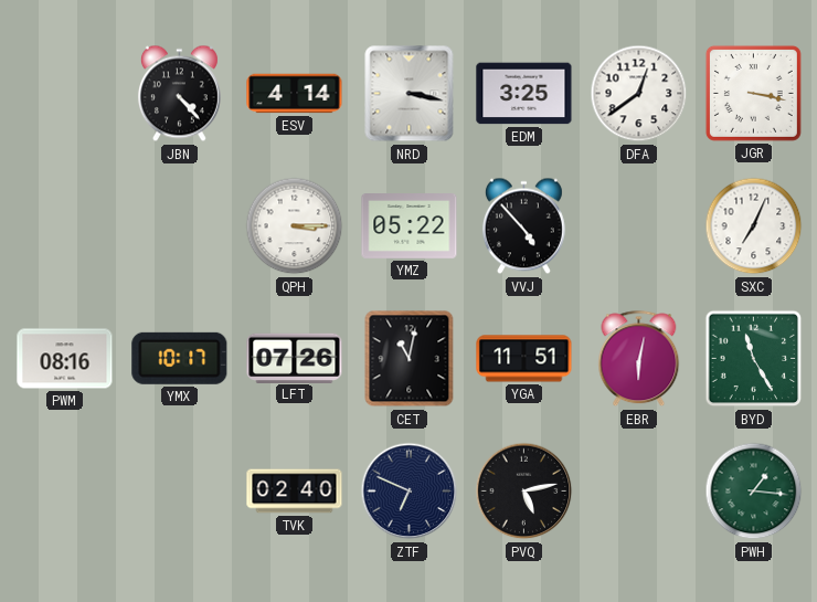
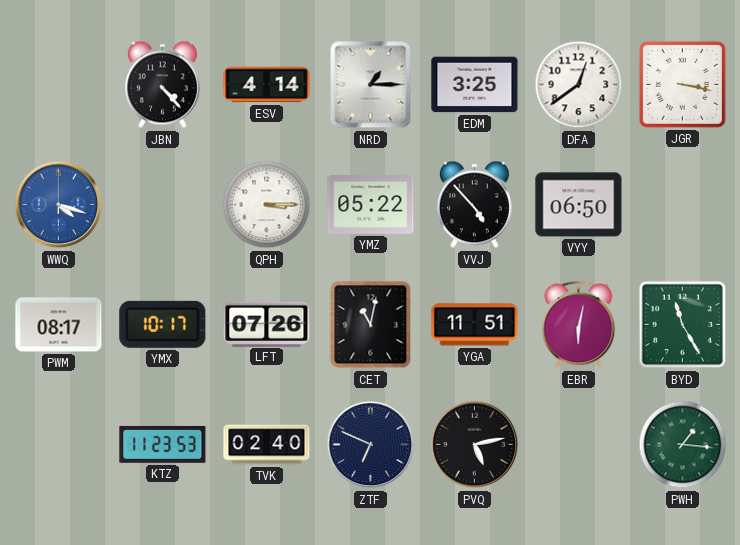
NRD: 3:17 -> 1:15 (371, 85)
WWQ: none -> 4:18 (59, 205)
VYY: none -> 06:50 (579, 205)
SXC: 7:04 -> none (754, 226)
PWM: 08:16 -> 08:17 (59, 325)
KTZ: none -> 11:23 (163, 444)
